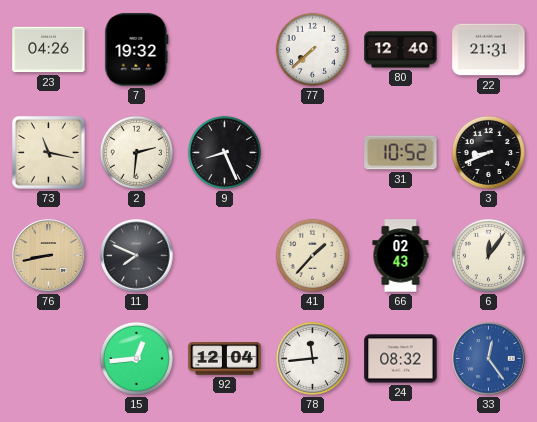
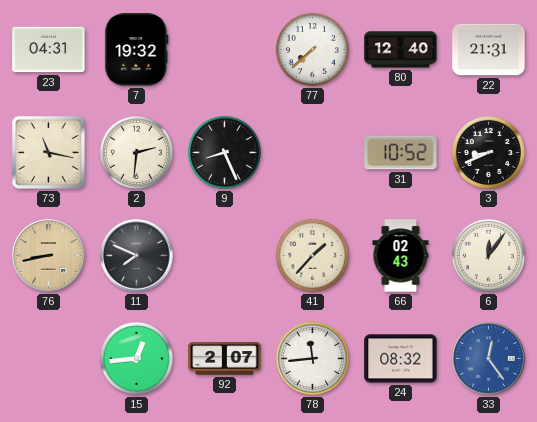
23: 04:26 -> 04:31 (49, 50)
92: 12:04 -> 2:07 (225, 359)
